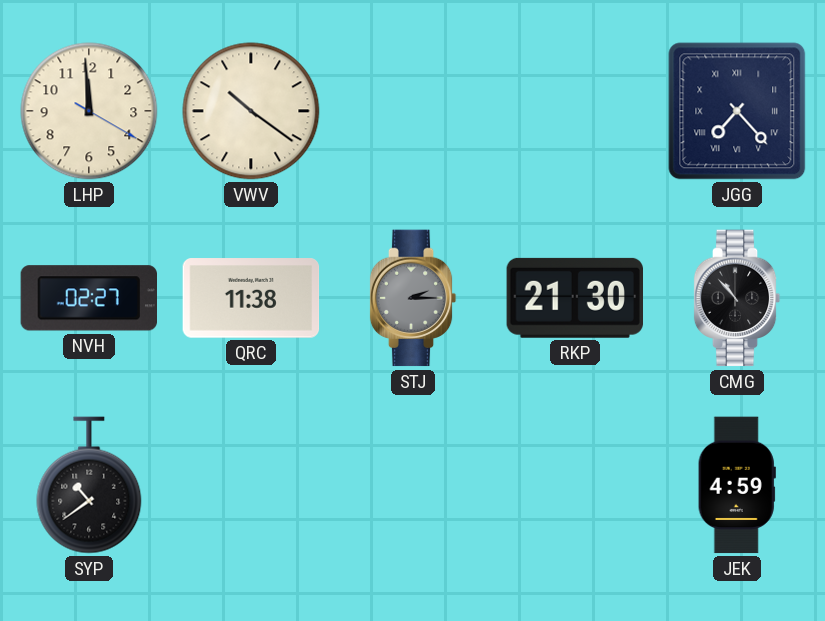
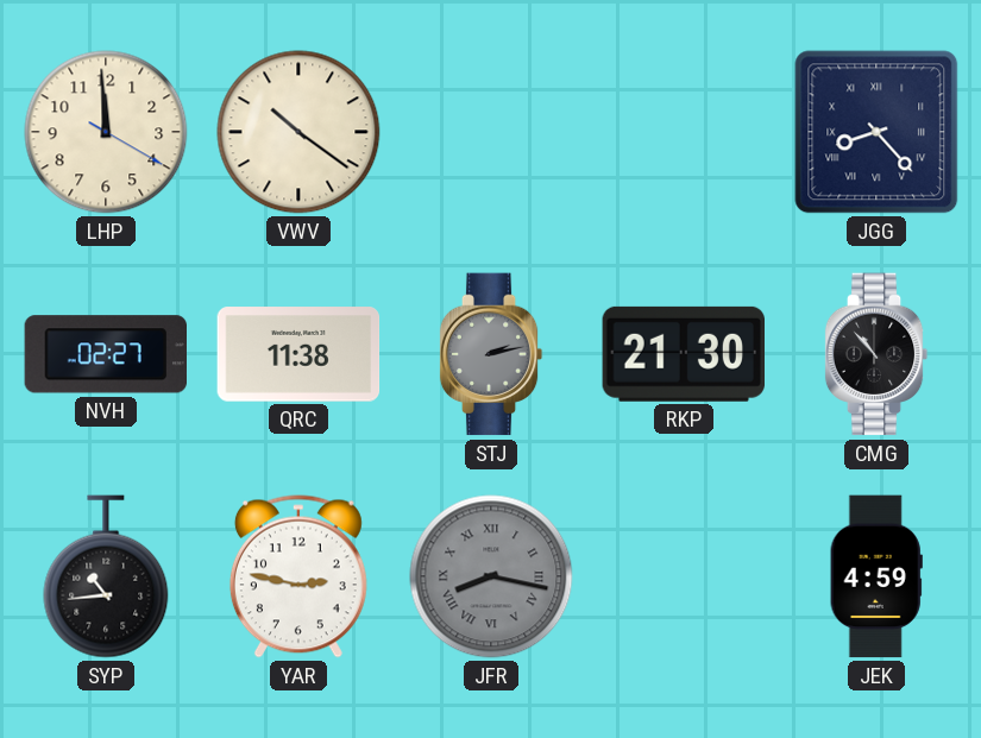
JGG: 7:23 -> 8:23 (876, 132)
STJ: 2:15 -> 2:13 (491, 354)
SYP: 10:39 -> 10:44 (106, 576)
YAR: none -> 2:47 (298, 576)
JFR: none -> 8:17 (491, 576)
